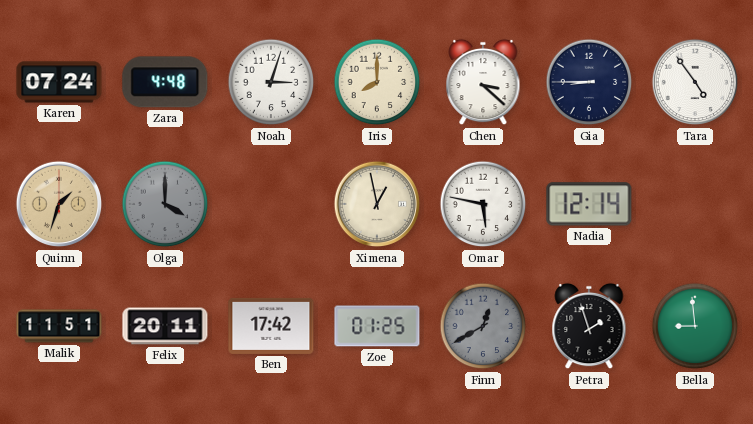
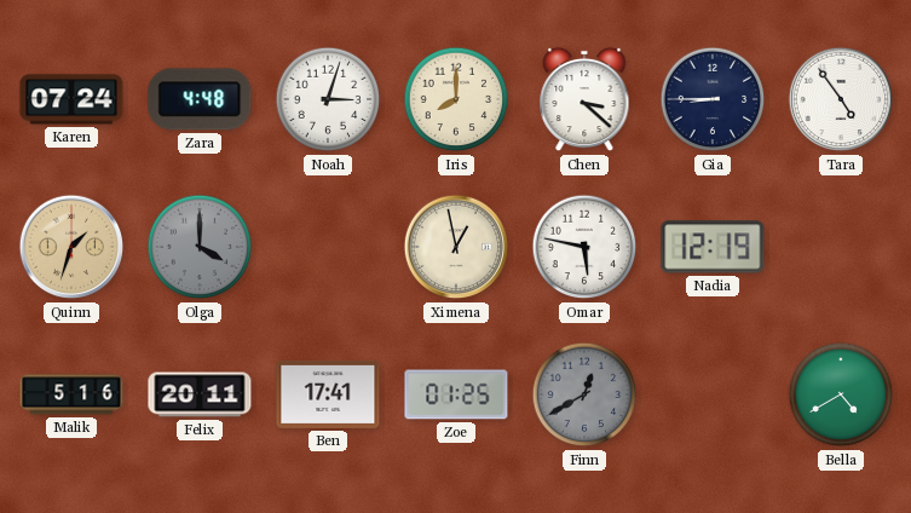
Nadia: 12:14 -> 12:19 (713, 247)
Malik: 11:51 -> 5:16 (71, 394)
Ben: 17:42 -> 17:41 (328, 394)
Petra: 1:57 -> none (589, 326)
Bella: 8:59 -> 4:40 (841, 394)
